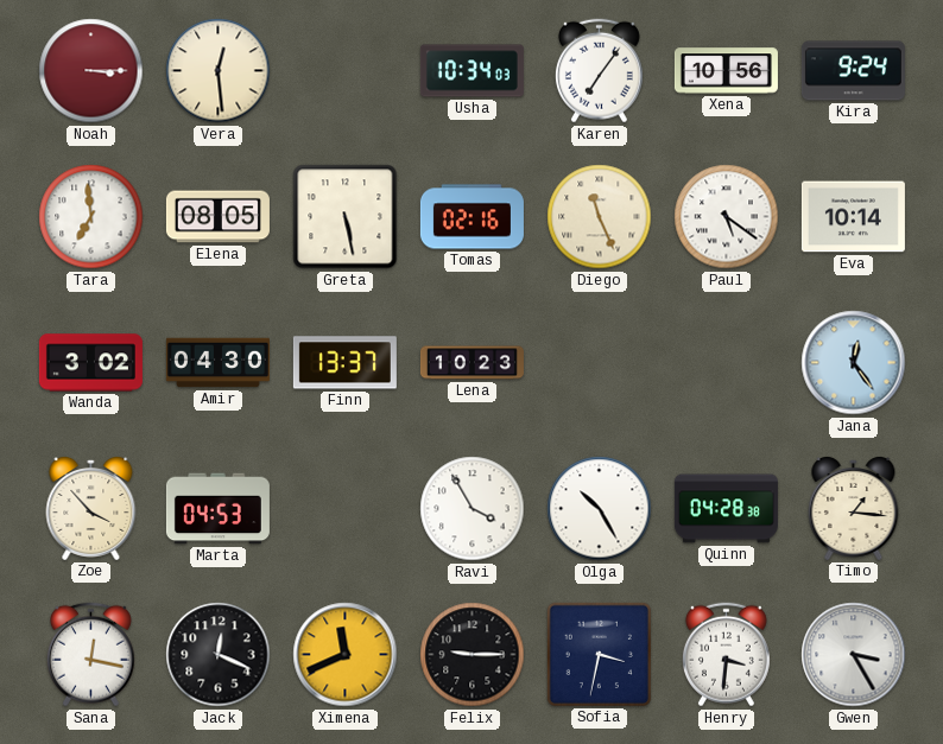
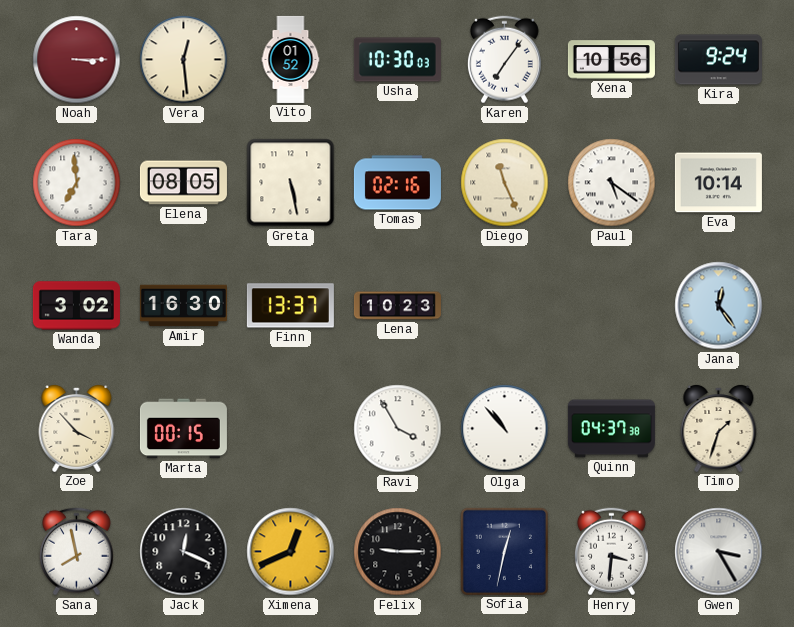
Vito: none -> 01:52 (291, 59)
Usha: 10:34 -> 10:30 (397, 60)
Amir: 04:30 -> 16:30 (183, 306)
Marta: 04:53 -> 00:15 (183, 429)
Olga: 10:25 -> 10:53 (505, 429)
Quinn: 04:28 -> 04:37 (611, 429)
Timo: 1:16 -> 1:33 (719, 428)
Sana: 12:17 -> 7:58 (76, 552)
Ximena: 11:41 -> 12:41 (291, 552)
Sofia: 3:32 -> 12:32 (504, 551)
